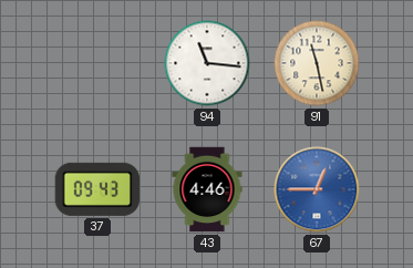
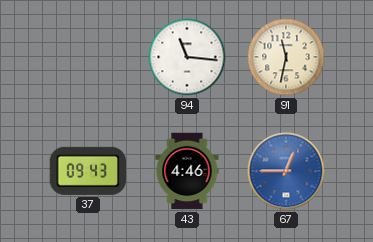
91: 11:28 -> 11:32 (286, 57)
